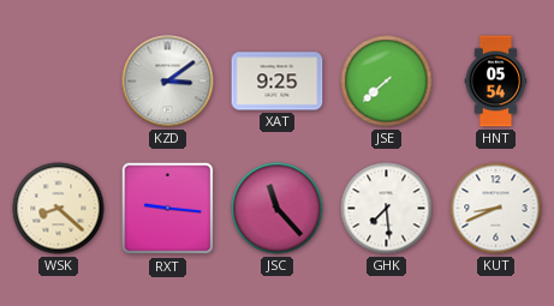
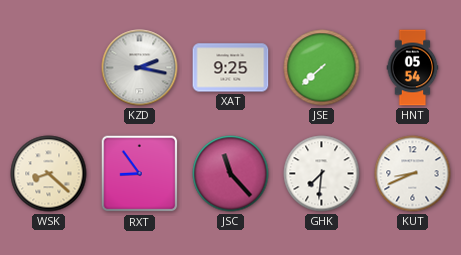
KZD: 3:09 -> 2:17 (140, 68)
RXT: 9:16 -> 8:54 (140, 174)
GHK: 7:29 -> 7:31 (322, 174)
